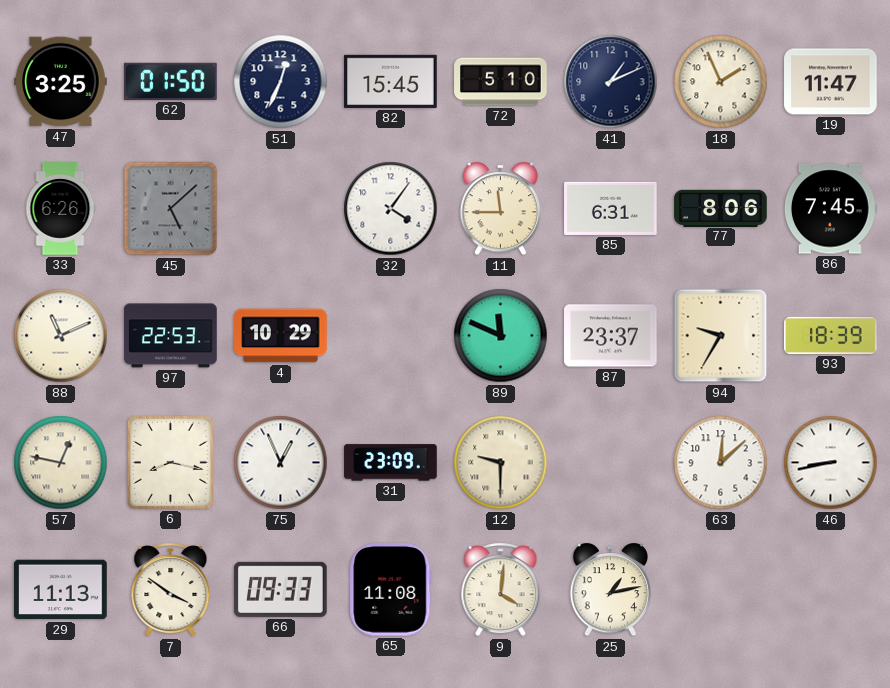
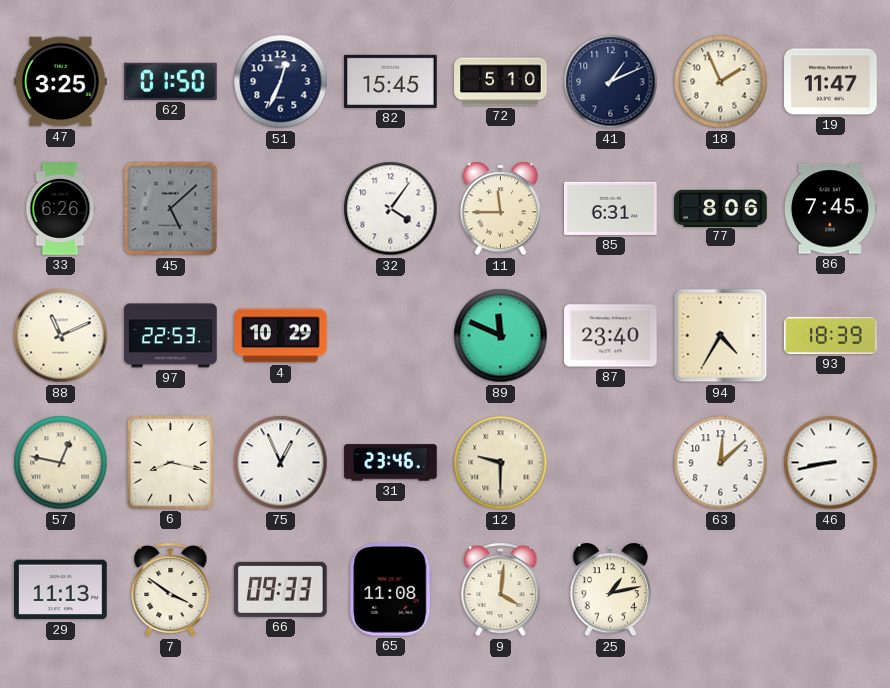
87: 23:37 -> 23:40 (611, 336)
94: 9:35 -> 4:35 (721, 336)
31: 23:09 -> 23:46 (391, 463)
